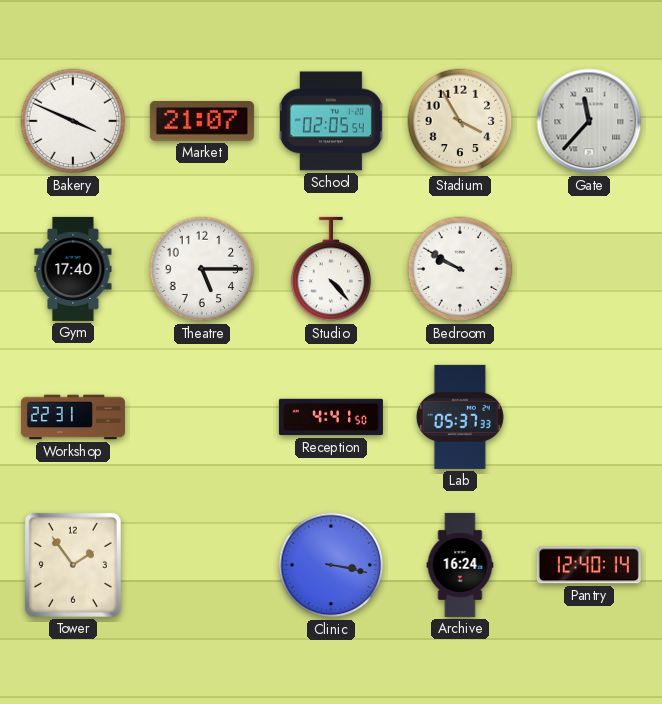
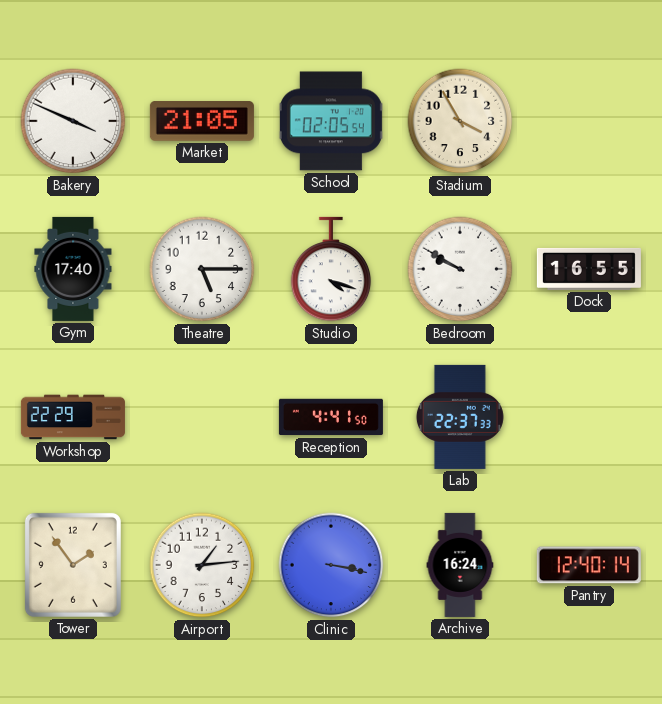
Market: 21:07 -> 21:05 (202, 122)
Gate: 11:37 -> none (589, 121)
Studio: 4:23 -> 4:18 (331, 269)
Dock: none -> 16:55 (589, 269)
Workshop: 22:31 -> 22:29 (73, 417)
Lab: 05:37 -> 22:37 (460, 417)
Airport: none -> 1:14 (202, 565)
